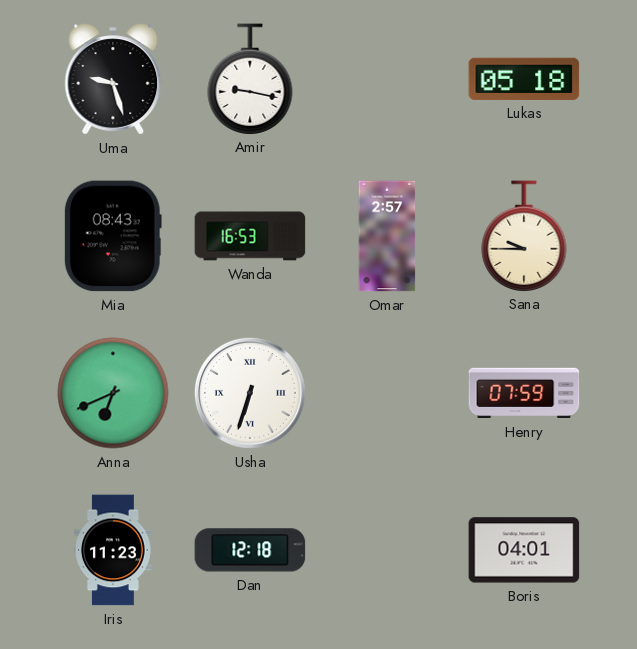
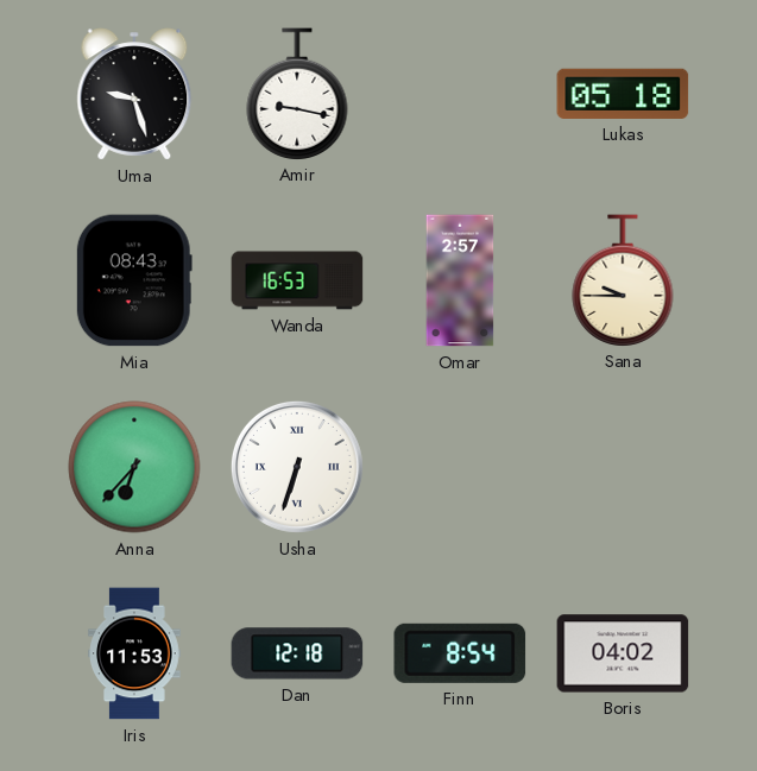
Anna: 6:41 -> 6:37 (134, 467)
Henry: 07:59 -> none (524, 393)
Iris: 11:23 -> 11:53 (135, 653)
Finn: none -> 8:54 (460, 653)
Boris: 04:01 -> 04:02 (623, 653)
